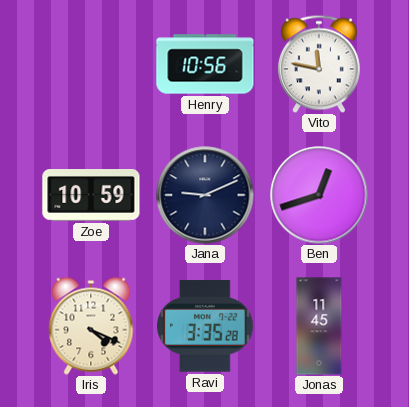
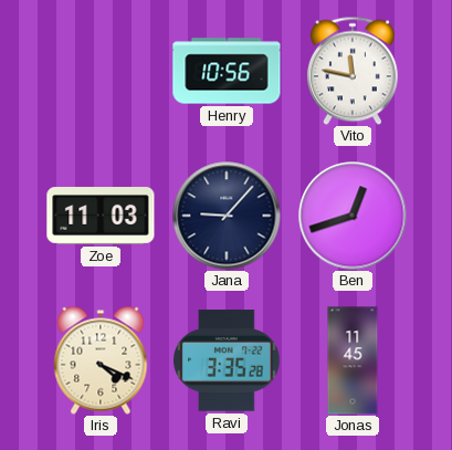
Zoe: 10:59 -> 11:03 (101, 216)
Jana: 9:11 -> 9:07 (227, 216)
